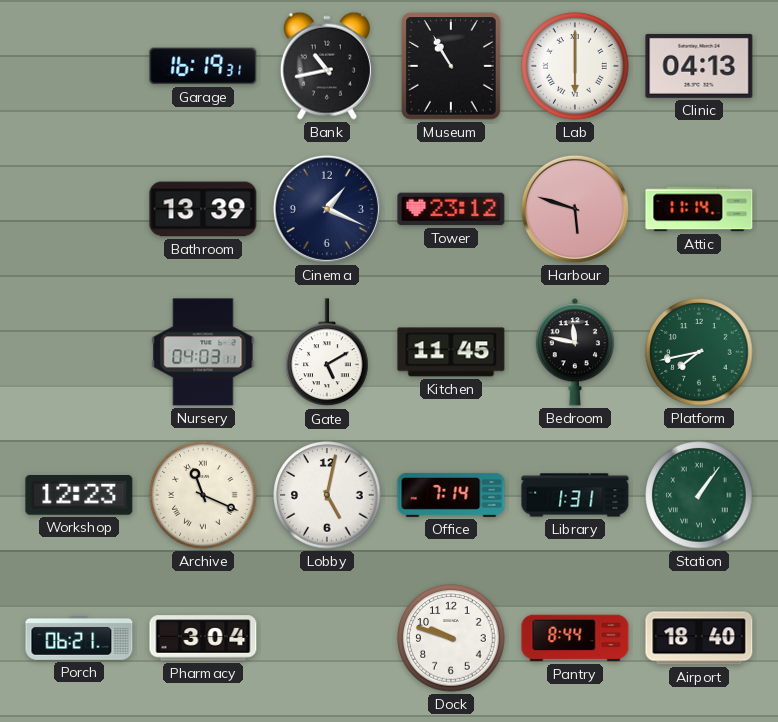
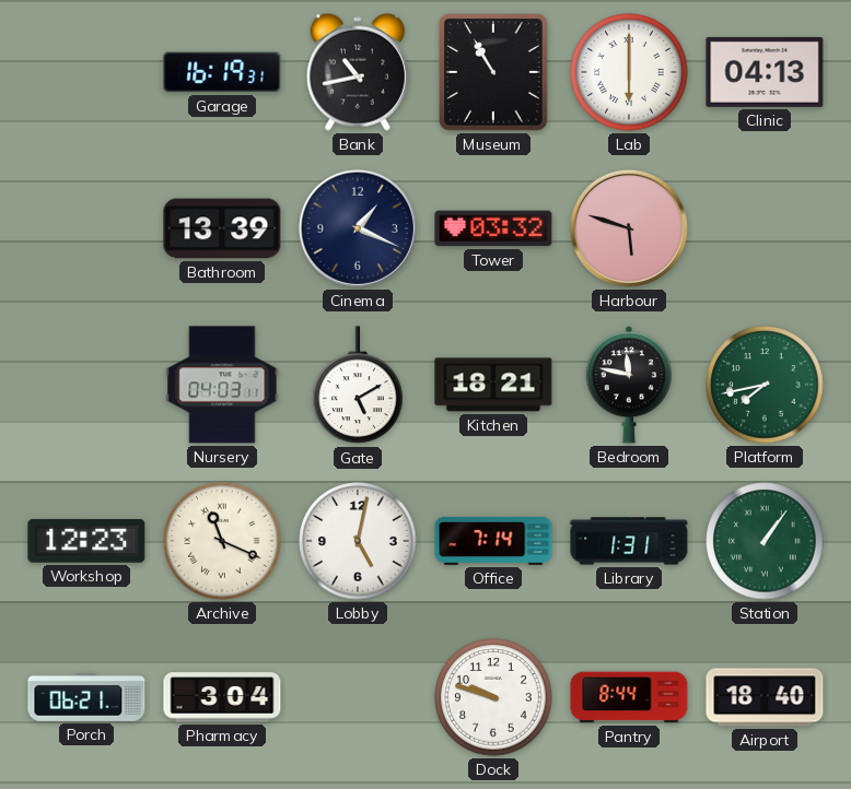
Tower: 23:12 -> 03:32 (493, 228)
Attic: 11:14 -> none (699, 209)
Kitchen: 11:45 -> 18:21 (493, 385)
